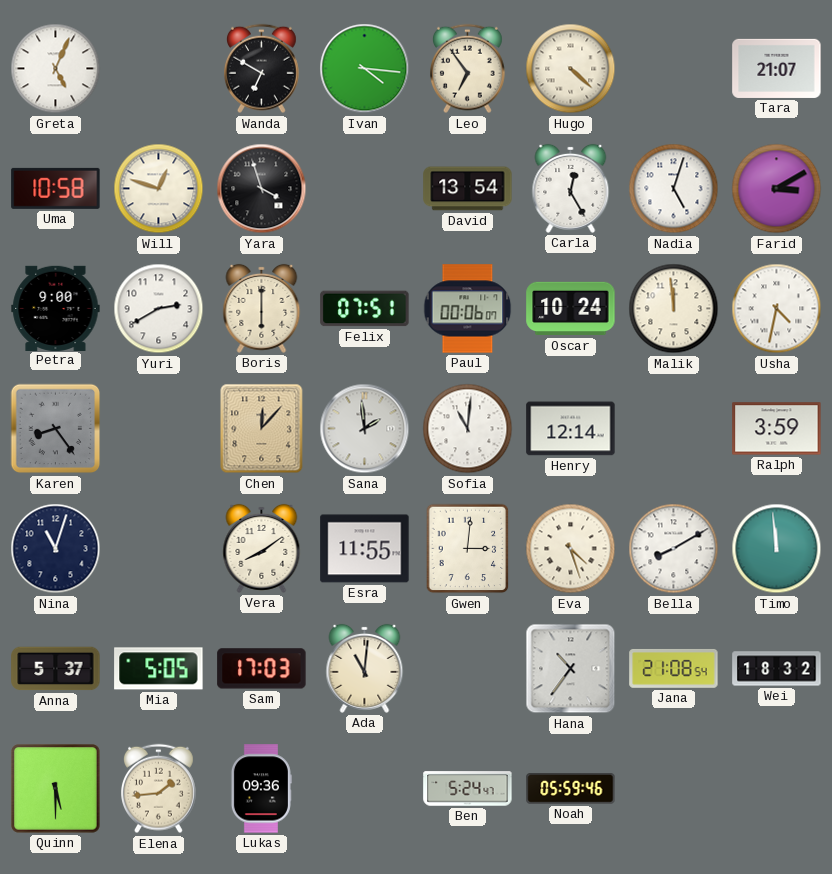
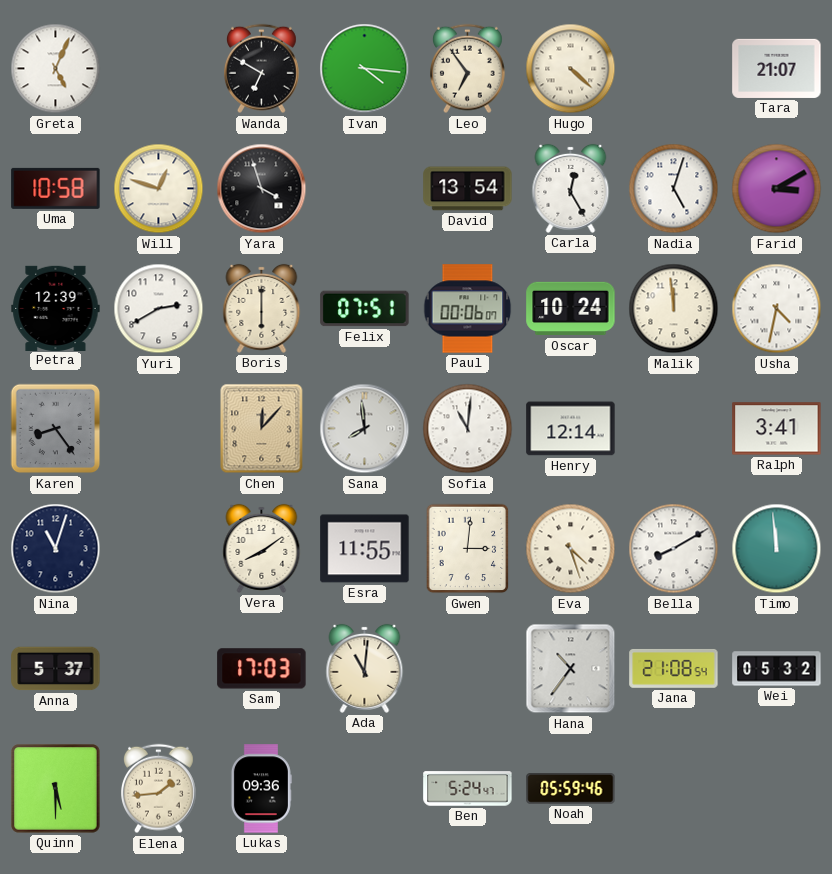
Petra: 9:00 -> 12:39 (56, 308)
Sana: 1:59 -> 7:59 (365, 429)
Ralph: 3:59 -> 3:41 (777, 429)
Mia: 5:05 -> none (159, 669)
Wei: 18:32 -> 05:32 (777, 669)
